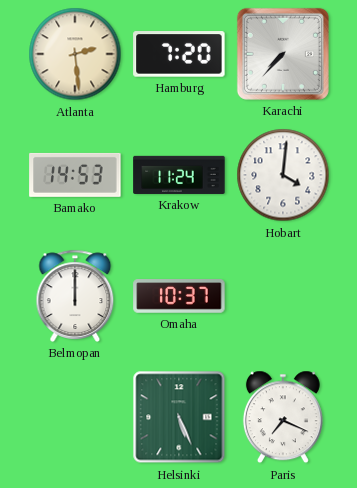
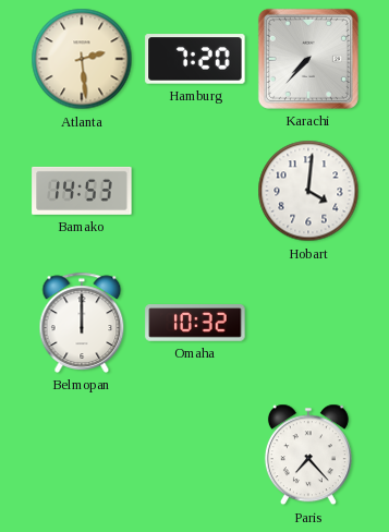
Krakow: 11:24 -> none (179, 175)
Omaha: 10:37 -> 10:32 (195, 323)
Helsinki: 5:26 -> none (179, 417)
Paris: 7:19 -> 7:23 (308, 455)
